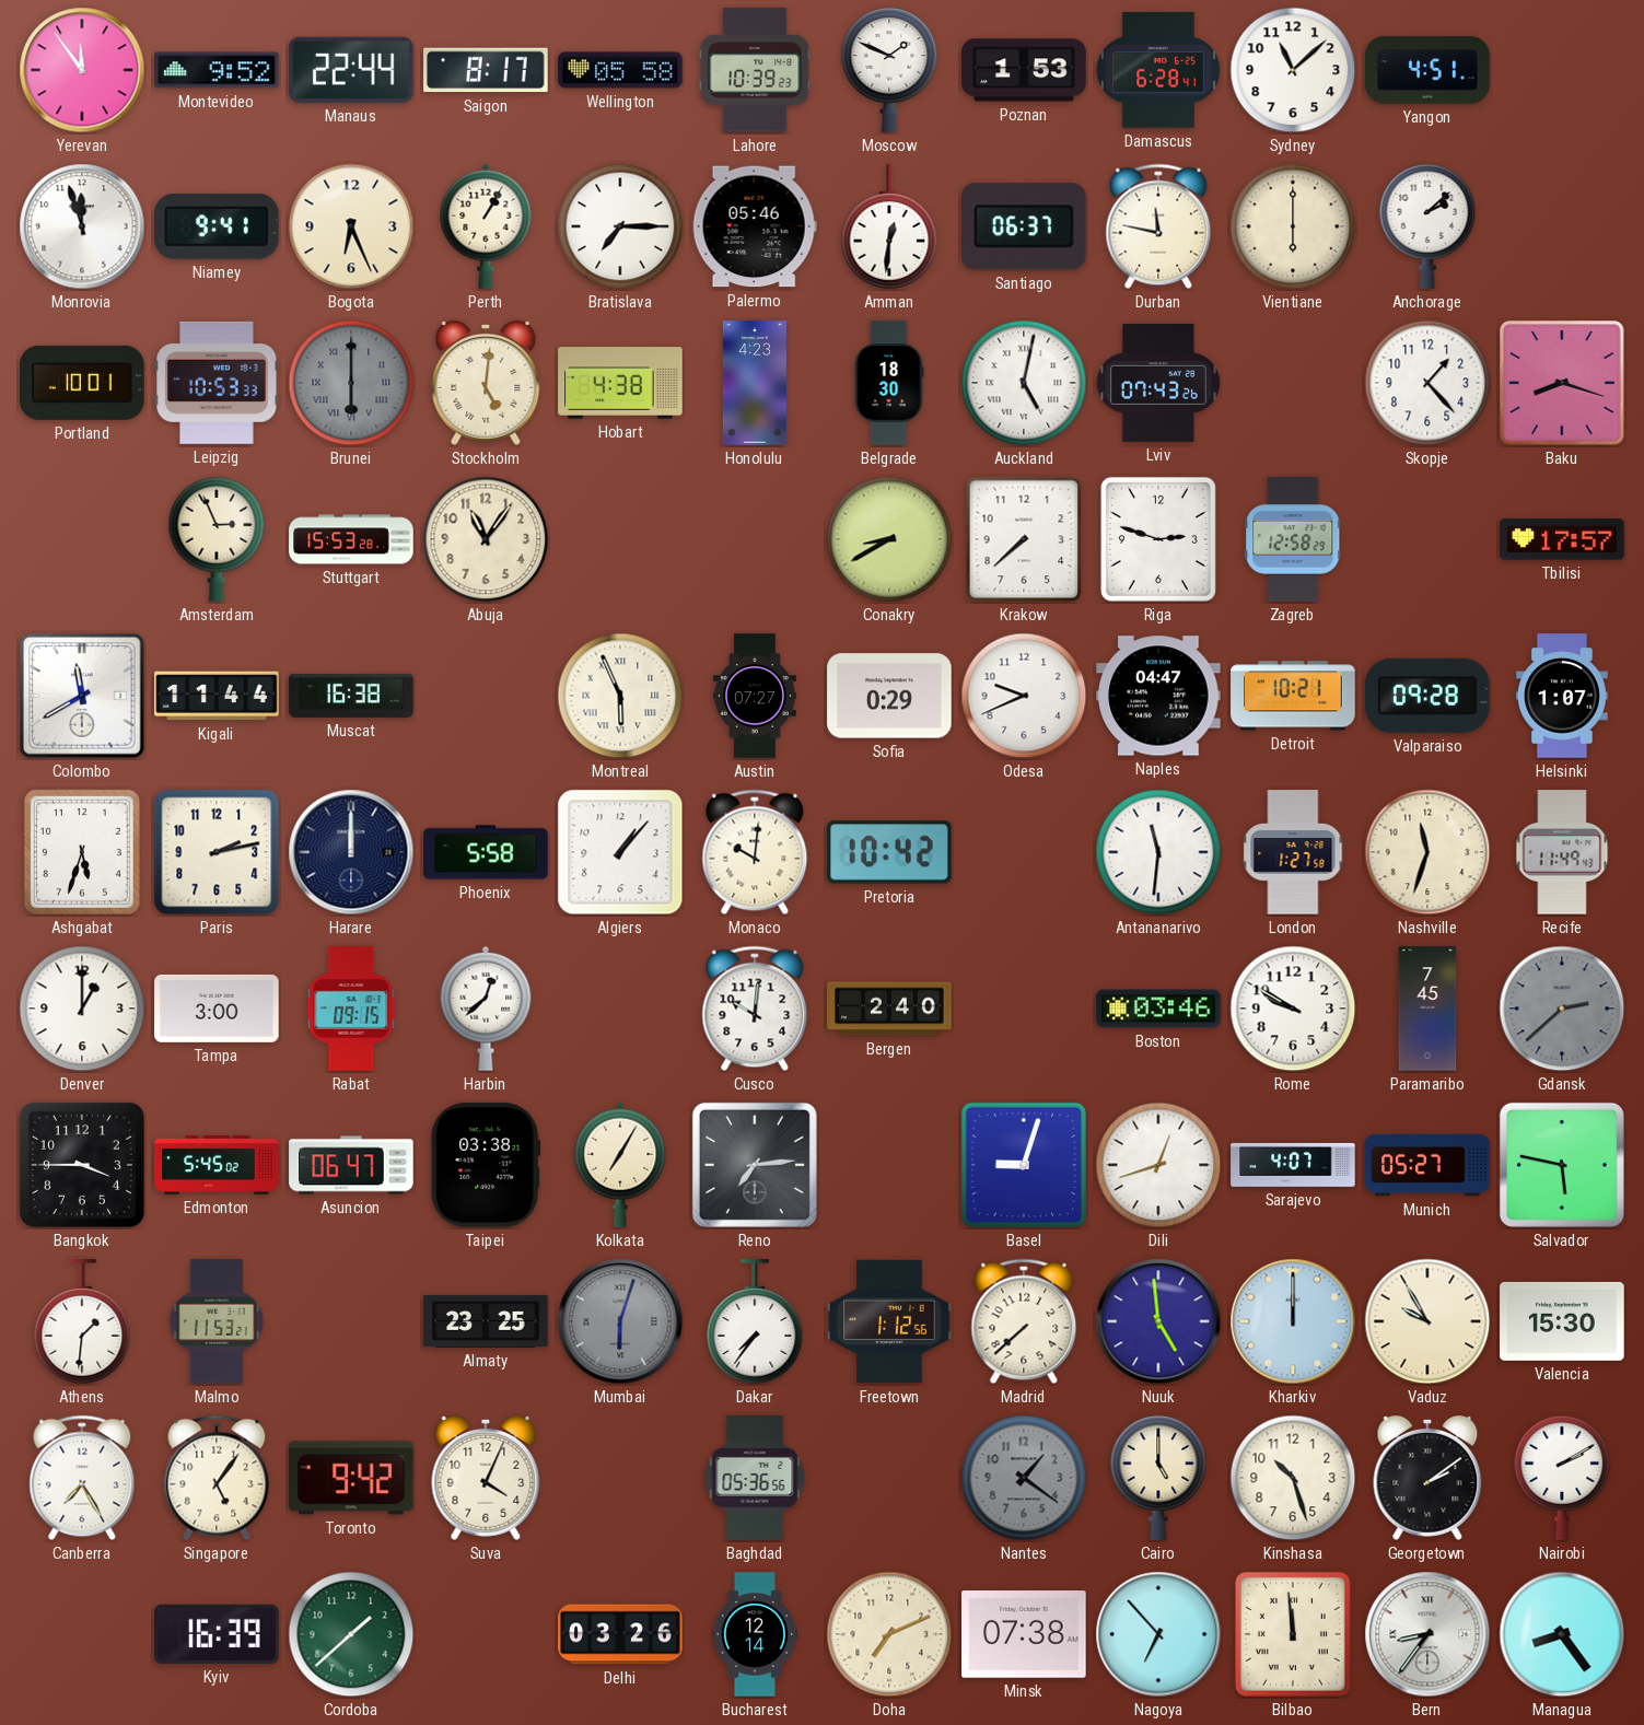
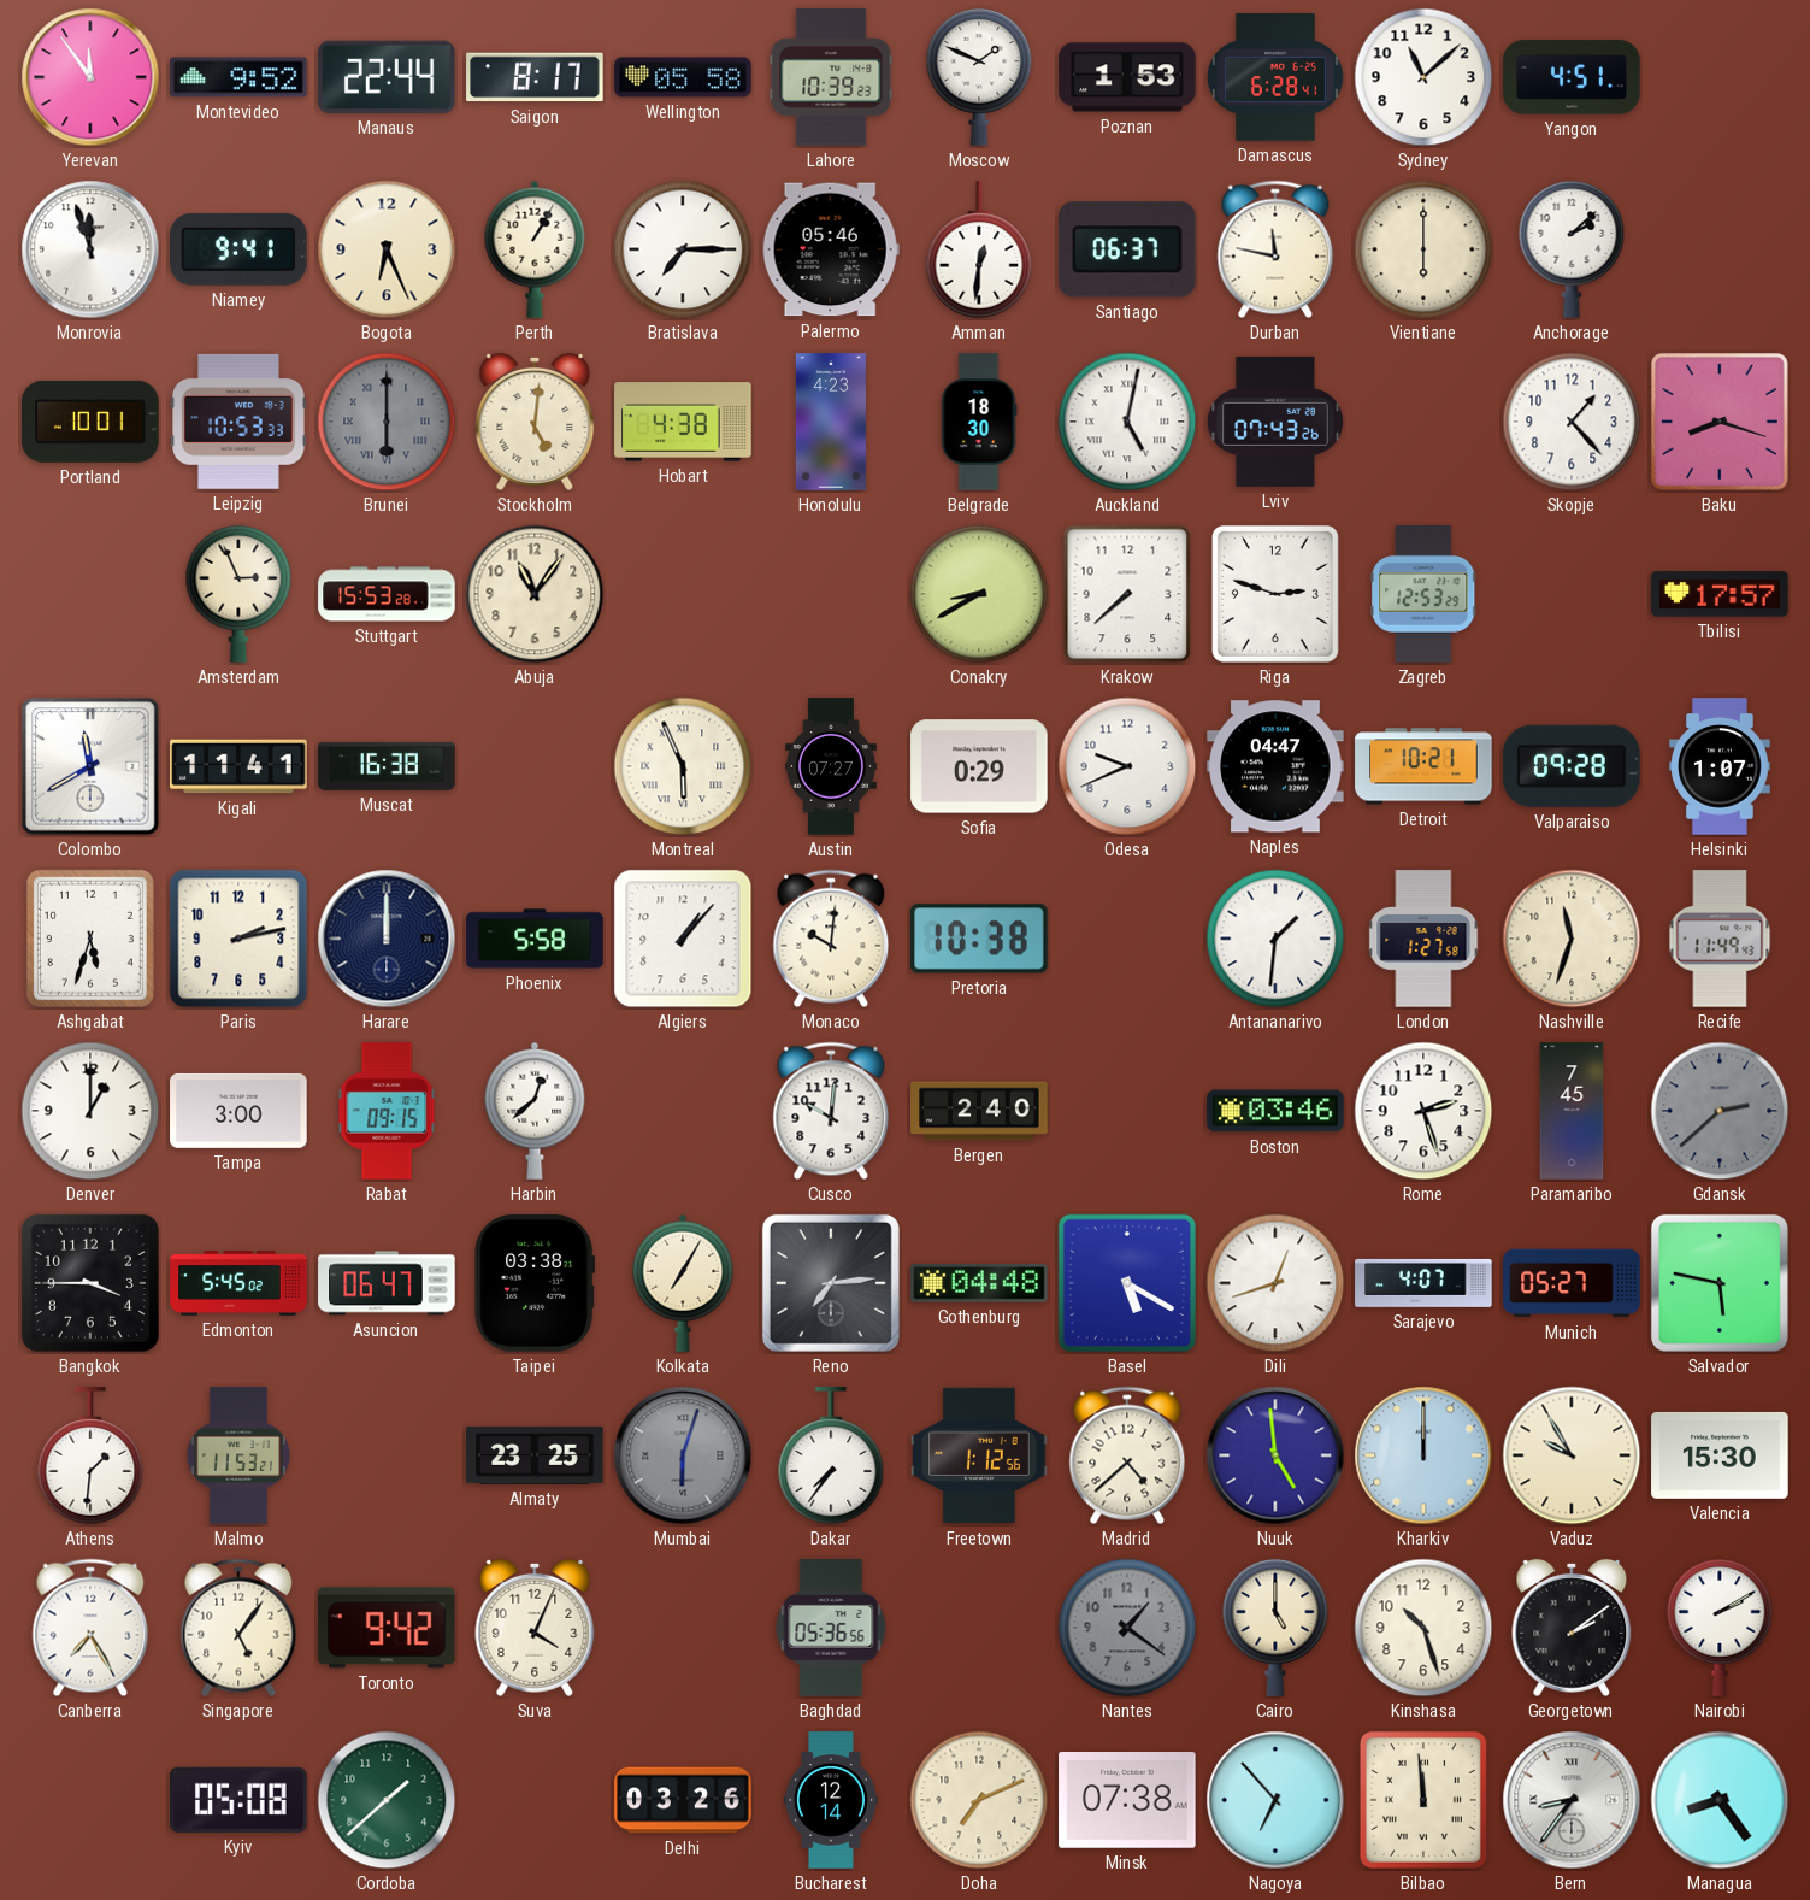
Zagreb: 12:58 -> 12:53 (1423, 594)
Kigali: 11:44 -> 11:41 (238, 766)
Pretoria: 10:42 -> 10:38 (979, 939)
Antananarivo: 11:31 -> 1:31 (1275, 939)
Rome: 9:50 -> 2:27 (1423, 1111)
Gothenburg: none -> 04:48 (979, 1284)
Basel: 9:03 -> 5:20 (1127, 1283)
Madrid: 7:38 -> 4:38 (1127, 1455)
Kyiv: 16:39 -> 05:08 (238, 1800)
